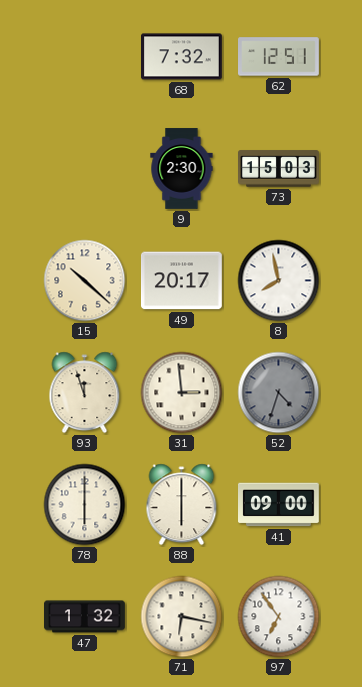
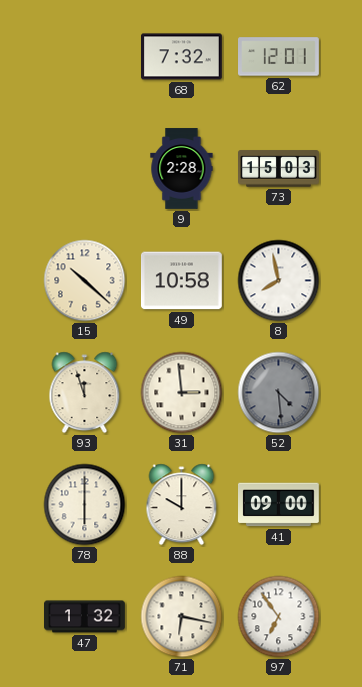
62: 12:51 -> 12:01 (279, 57)
9: 2:30 -> 2:28 (182, 169)
49: 20:17 -> 10:58 (181, 281)
52: 4:33 -> 4:29 (279, 393)
88: 6:00 -> 10:00 (182, 505)
